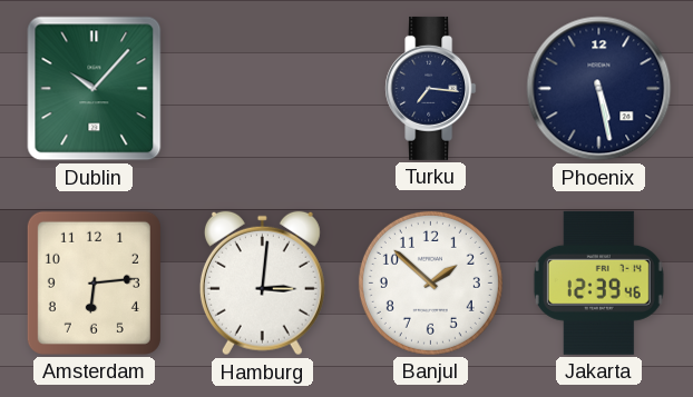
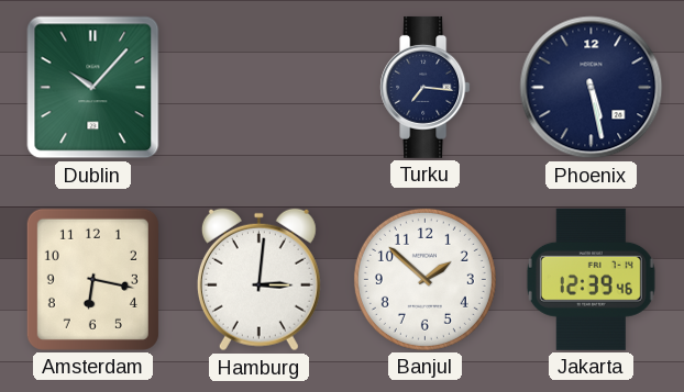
Amsterdam: 6:14 -> 6:17 (92, 279)
